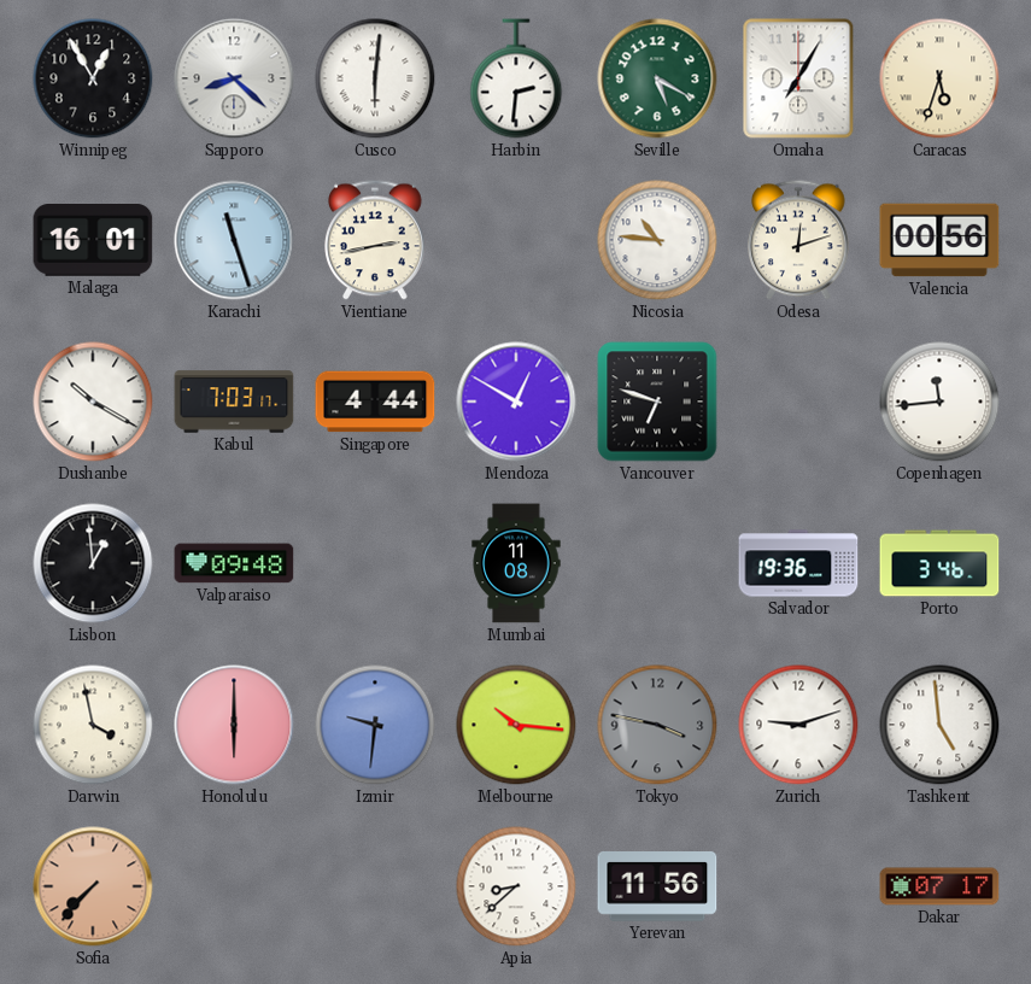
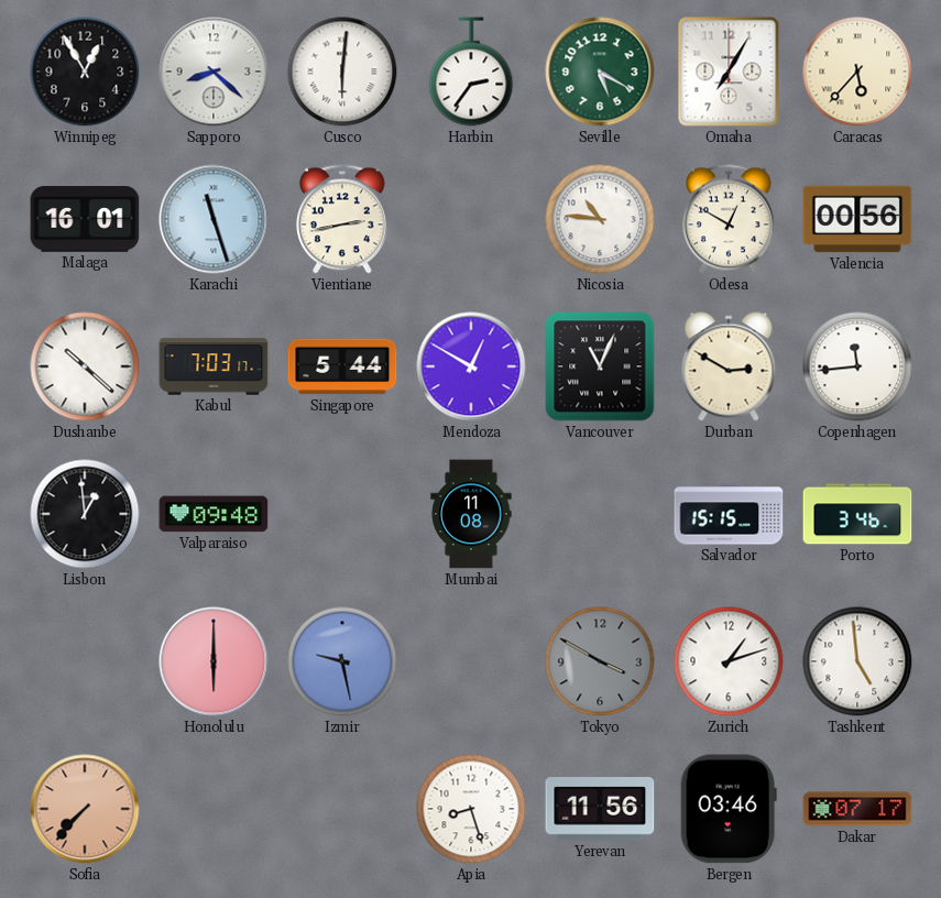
Harbin: 2:31 -> 2:36 (471, 72)
Caracas: 5:33 -> 5:37 (857, 72)
Odesa: 12:12 -> 12:50 (730, 219)
Dushanbe: 10:20 -> 10:22 (85, 366)
Singapore: 4:44 -> 5:44 (342, 366)
Vancouver: 6:48 -> 11:04 (600, 366)
Durban: none -> 2:50 (729, 366)
Salvador: 19:36 -> 15:15 (729, 514)
Darwin: 3:58 -> none (93, 725)
Izmir: 9:31 -> 9:28 (342, 661)
Melbourne: 10:16 -> none (516, 725)
Tokyo: 3:47 -> 3:50 (600, 661)
Zurich: 9:12 -> 1:12 (729, 661)
Apia: 8:38 -> 8:27 (471, 809)
Bergen: none -> 03:46 (729, 809)
